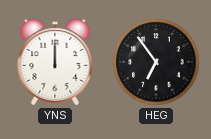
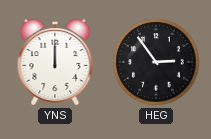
HEG: 6:54 -> 2:54 (156, 62)
